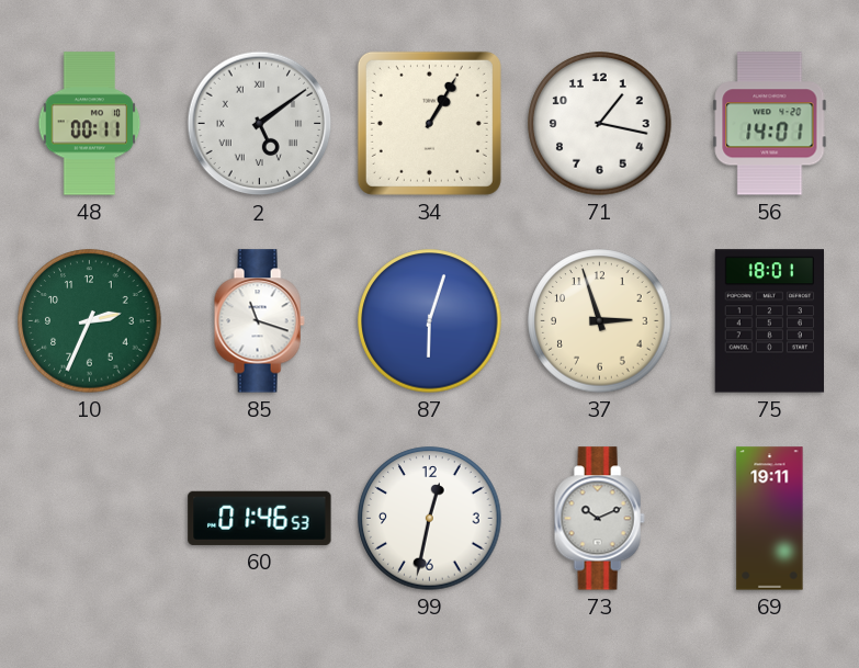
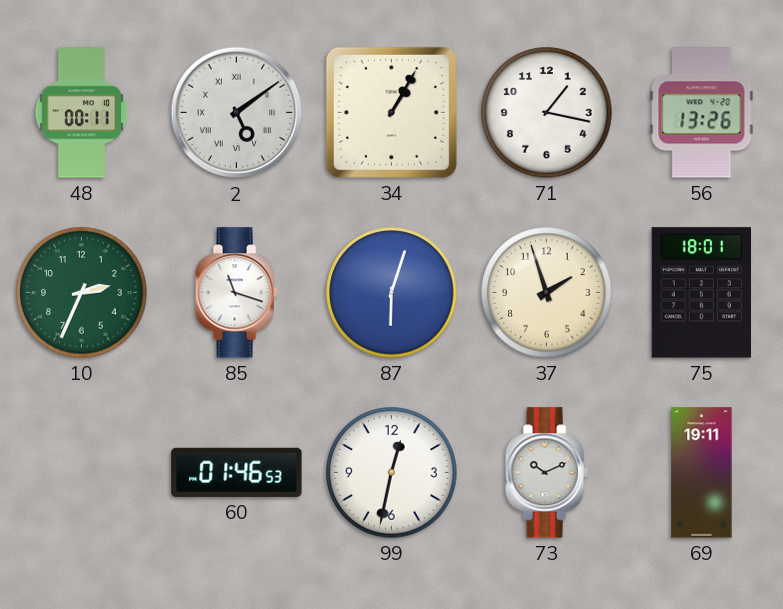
56: 14:01 -> 13:26 (702, 113)
37: 2:57 -> 1:57 (547, 293)
